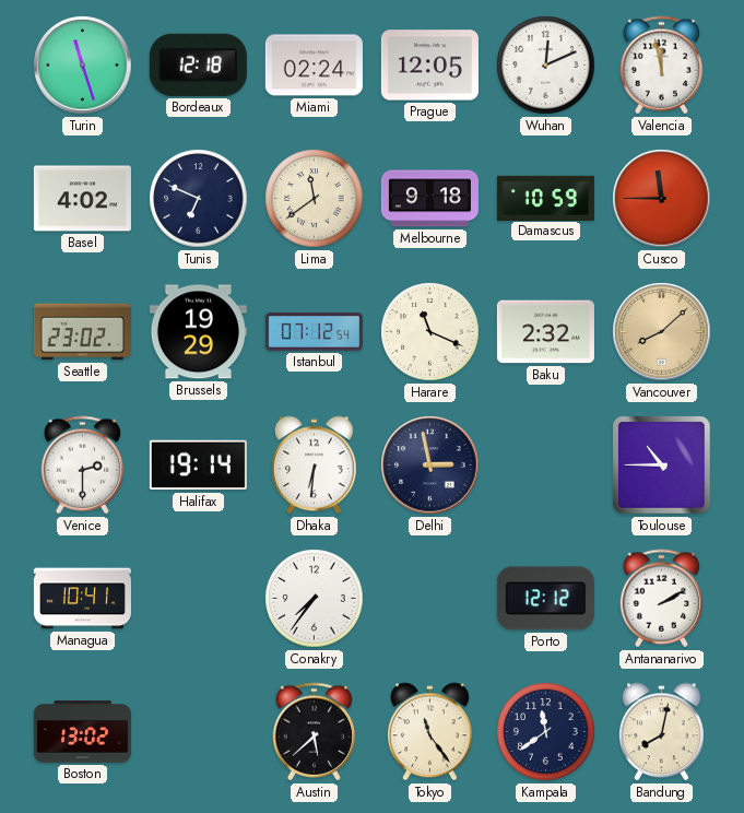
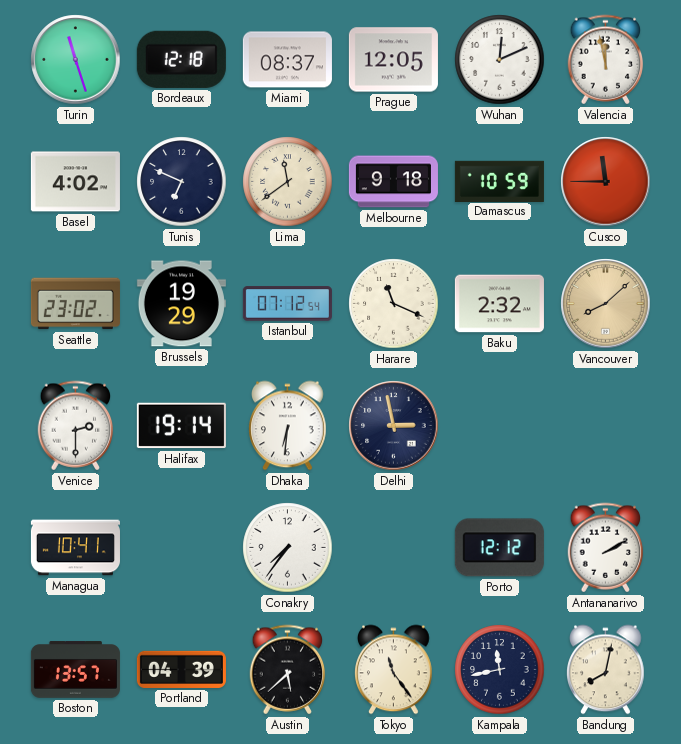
Miami: 02:24 -> 08:37 (287, 60)
Toulouse: 10:45 -> none (662, 466)
Boston: 13:02 -> 13:57 (75, 670)
Portland: none -> 04:39 (181, 669)
Kampala: 11:39 -> 11:43 (500, 670)
